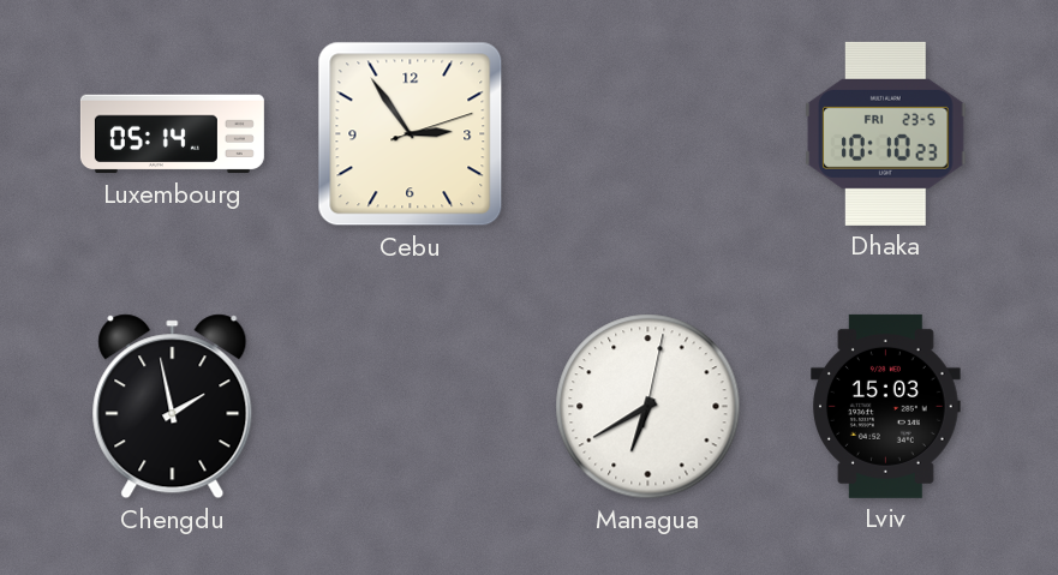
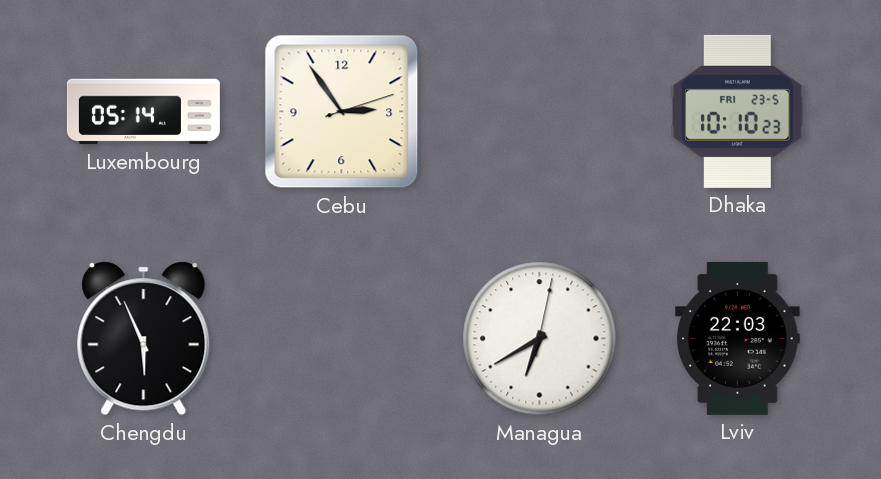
Chengdu: 1:58 -> 5:56 (144, 339)
Lviv: 15:03 -> 22:03 (738, 338)
